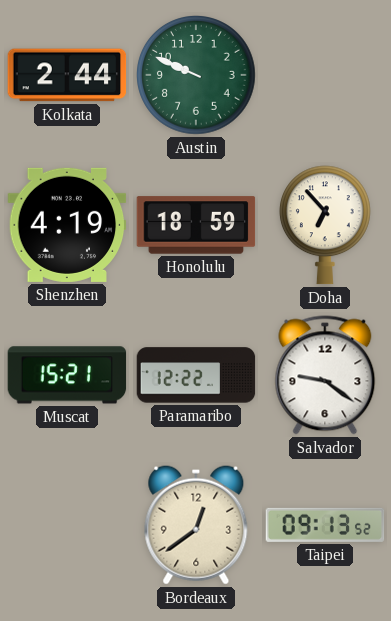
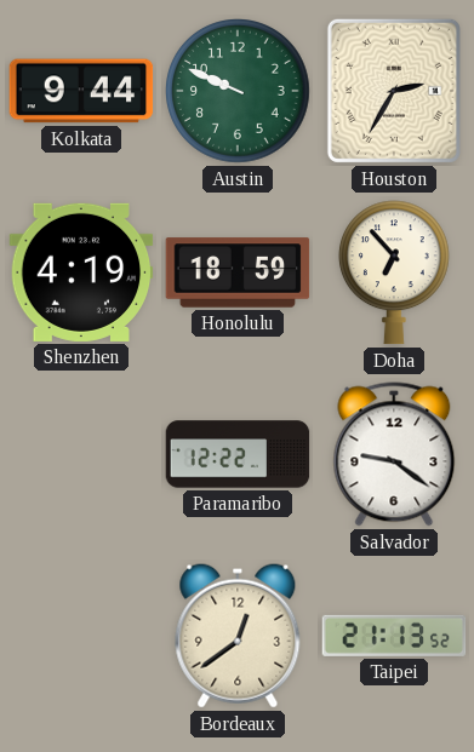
Kolkata: 2:44 -> 9:44 (81, 91)
Houston: none -> 2:35 (394, 91)
Muscat: 15:21 -> none (67, 375)
Taipei: 09:13 -> 21:13 (394, 636)
